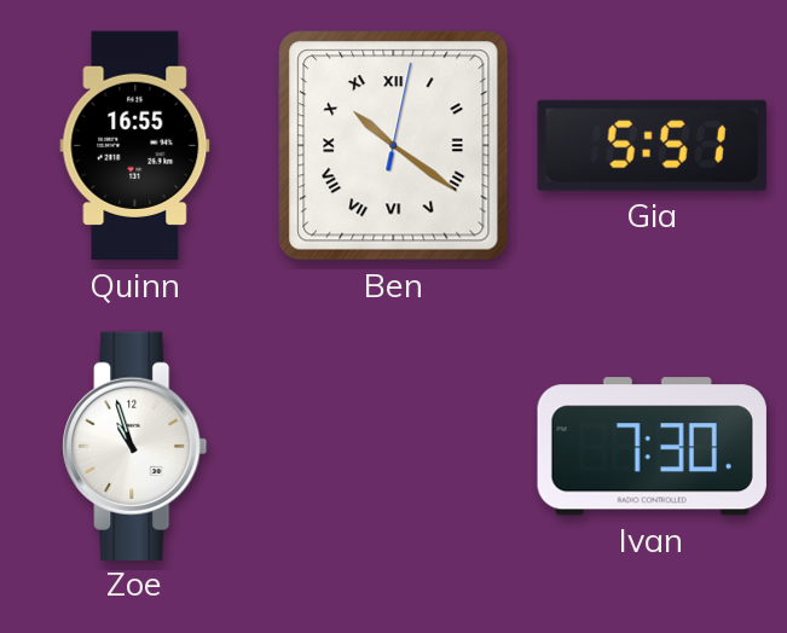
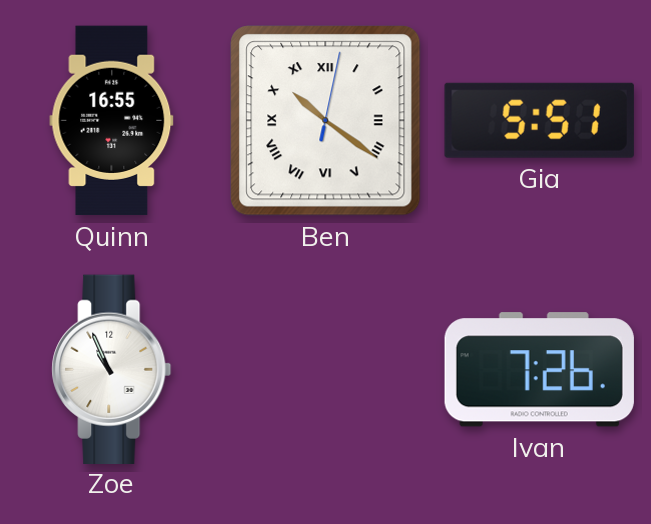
Zoe: 10:57 -> 10:56 (112, 369)
Ivan: 7:30 -> 7:26 (539, 370)
